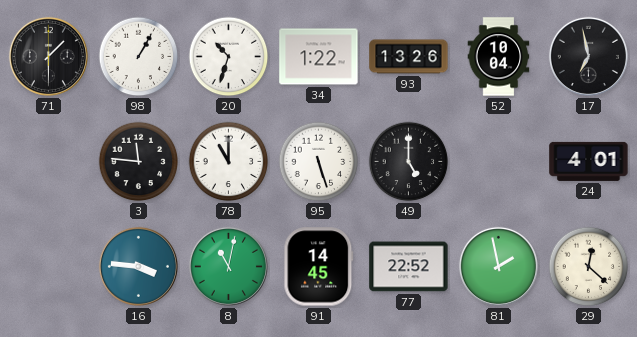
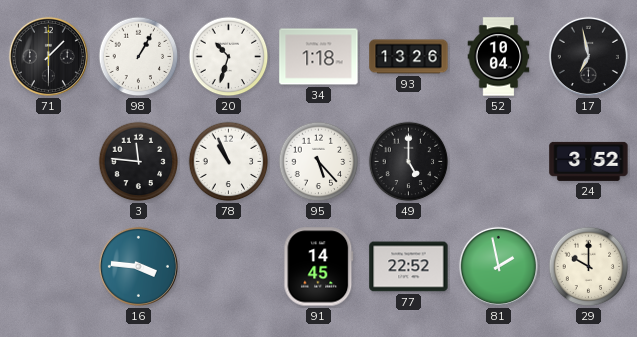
34: 1:22 -> 1:18 (319, 57)
78: 11:00 -> 10:56 (229, 162)
95: 5:27 -> 5:23 (319, 162)
24: 4:01 -> 3:52 (589, 161)
8: 11:02 -> none (228, 266)
29: 12:22 -> 10:00 (589, 267)
